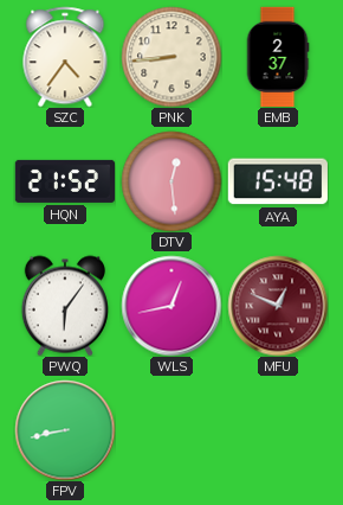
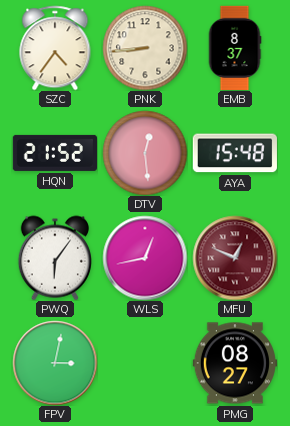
EMB: 2:37 -> 8:37 (235, 47)
FPV: 8:43 -> 3:02 (55, 363)
PMG: none -> 08:27 (234, 363)
